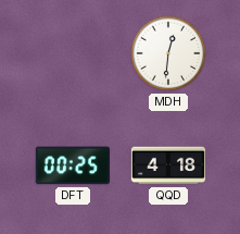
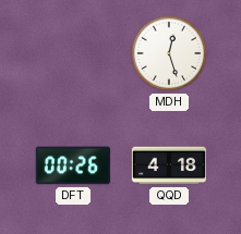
MDH: 12:31 -> 12:27 (169, 53)
DFT: 00:25 -> 00:26 (73, 165)
